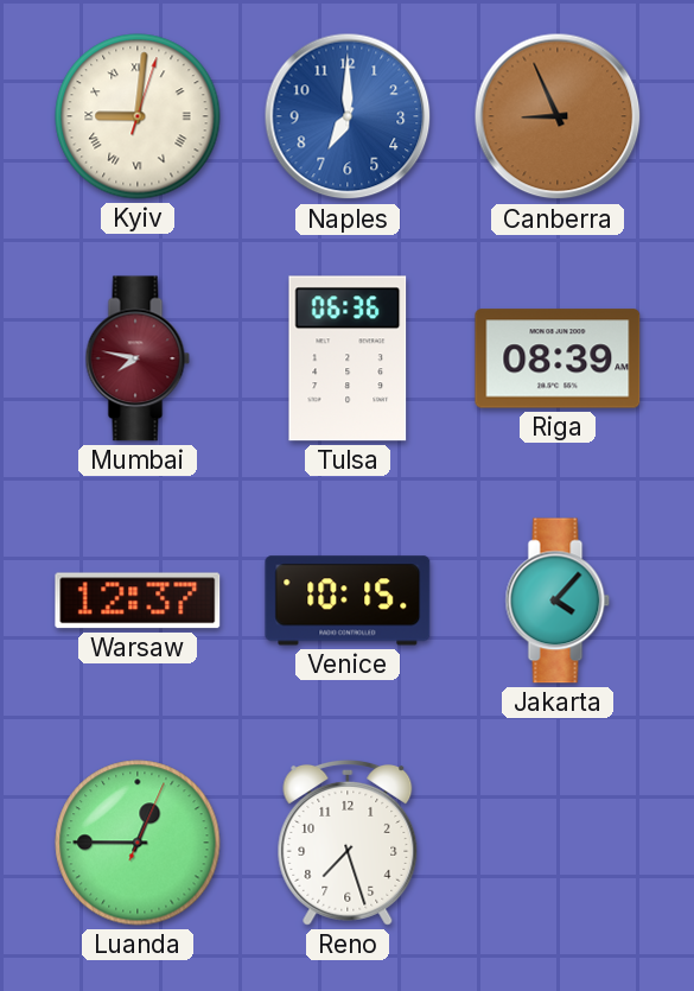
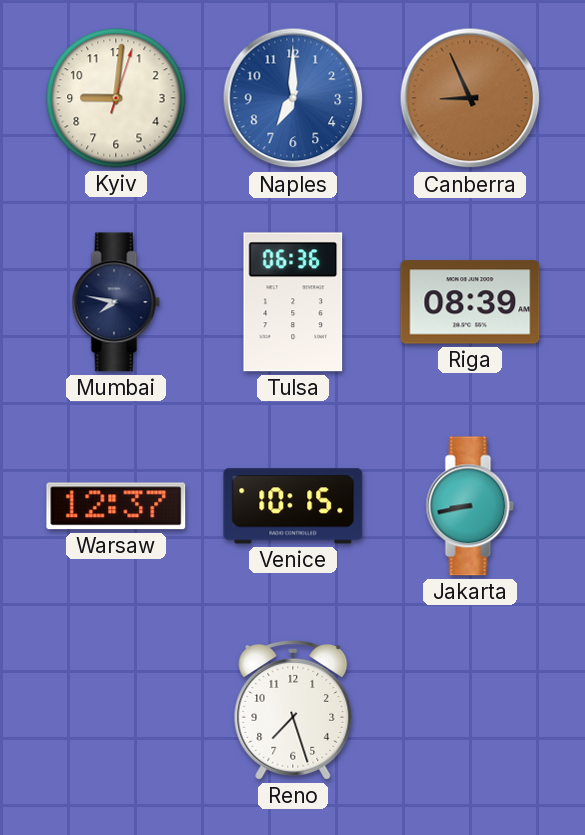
Kyiv numerals: Roman -> Arabic (116, 98)
Mumbai dial: burgundy -> navy (116, 302)
Jakarta: 4:07 -> 8:43 (470, 506)
Luanda: 12:45 -> none (138, 843)
